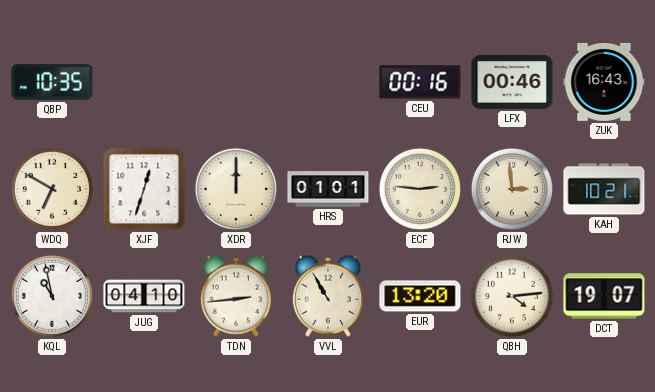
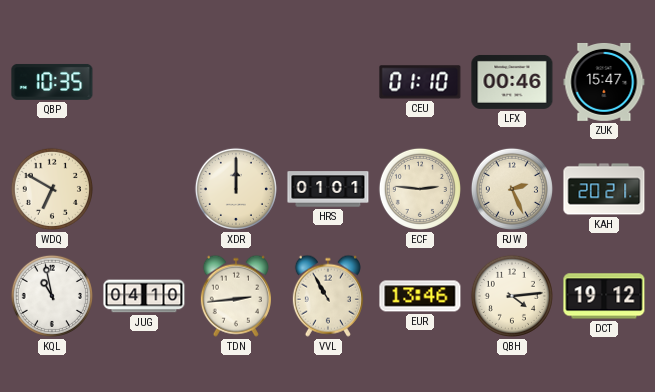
CEU: 00:16 -> 01:10 (420, 82)
ZUK: 16:43 -> 15:47 (604, 82)
XJF: 12:33 -> none (144, 189)
RJW: 2:59 -> 2:26 (512, 189)
KAH: 10:21 -> 20:21 (604, 189)
EUR: 13:20 -> 13:46 (420, 296)
DCT: 19:07 -> 19:12 (604, 296)
